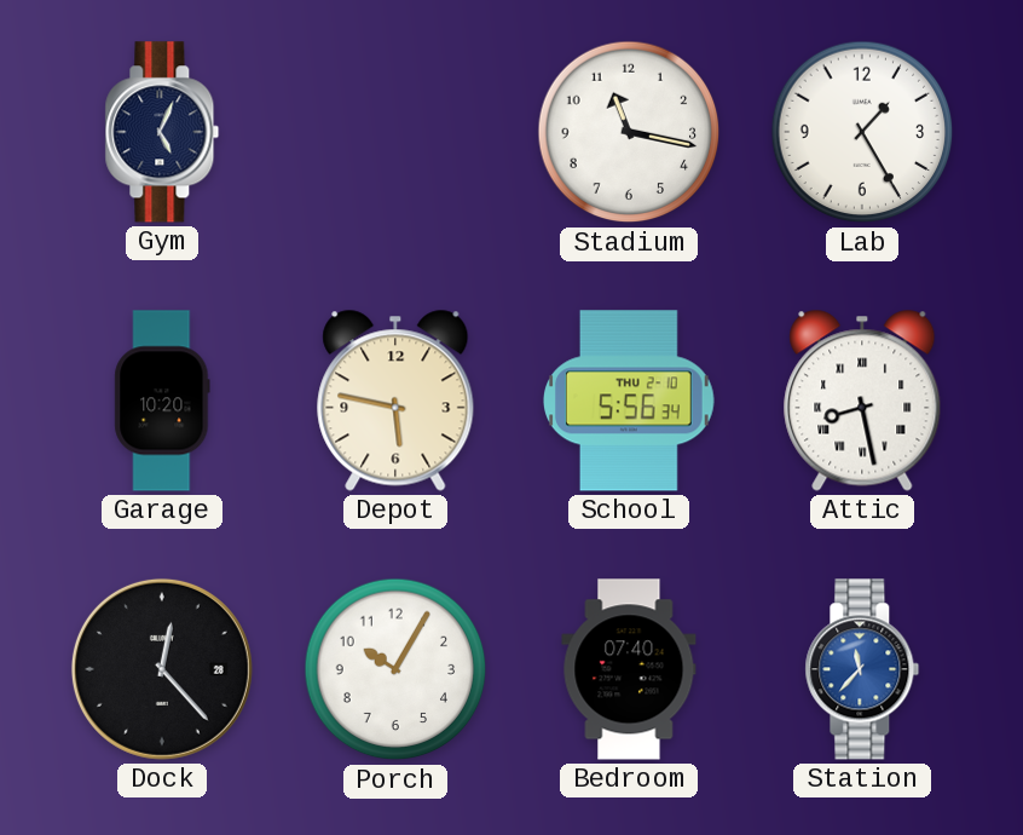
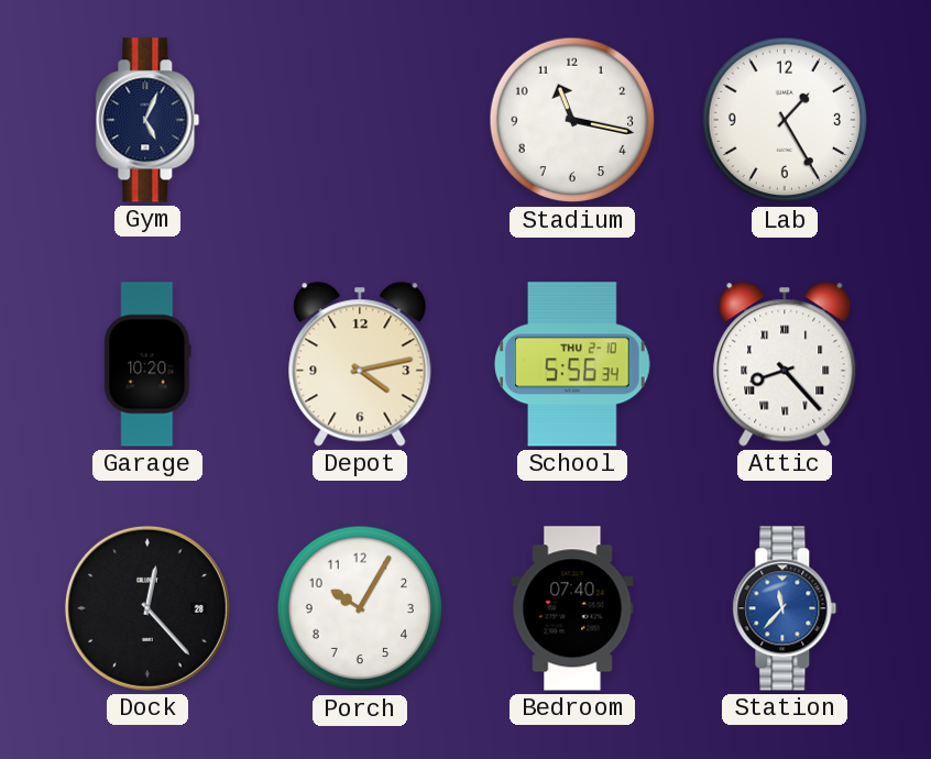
Depot: 5:47 -> 4:13 (360, 364)
Attic: 8:28 -> 8:23 (785, 364)
